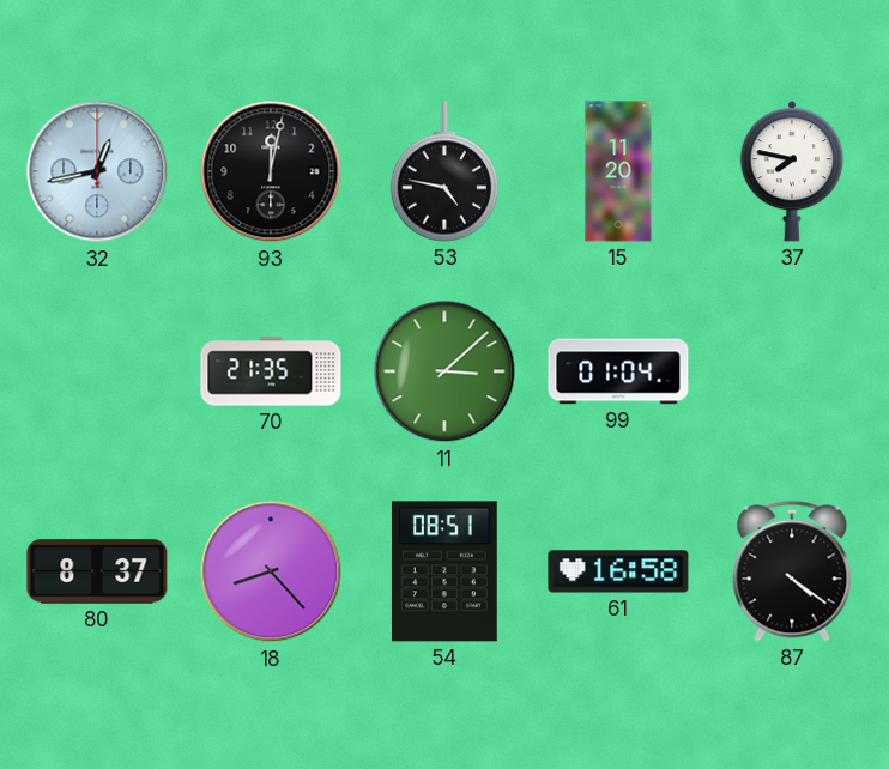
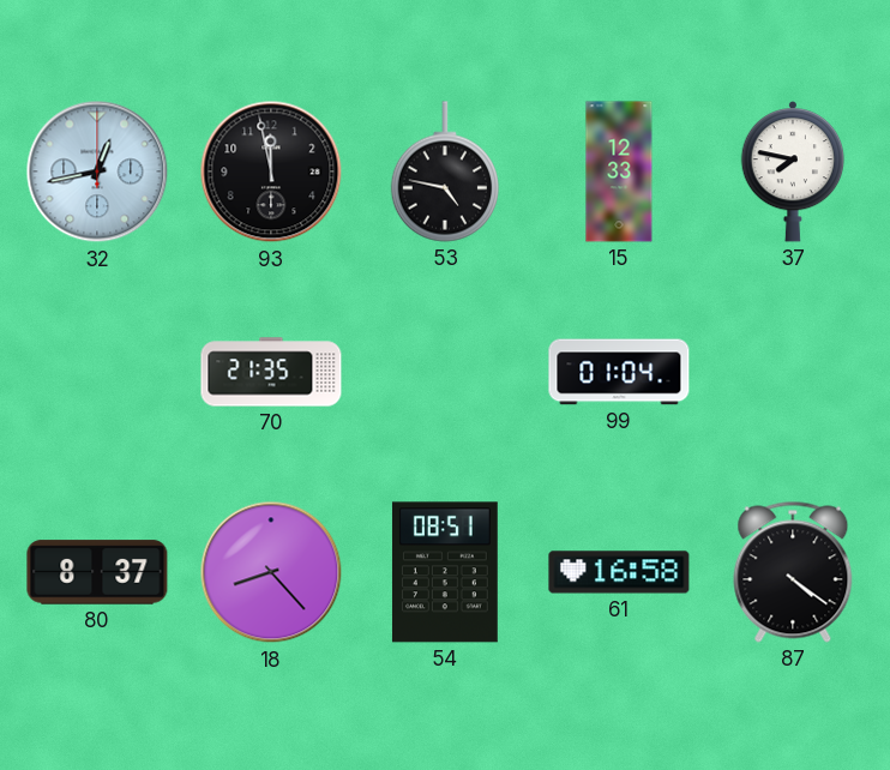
93: 12:02 -> 11:58 (271, 172)
15: 11:20 -> 12:33 (619, 172)
11: 3:08 -> none (444, 371)
